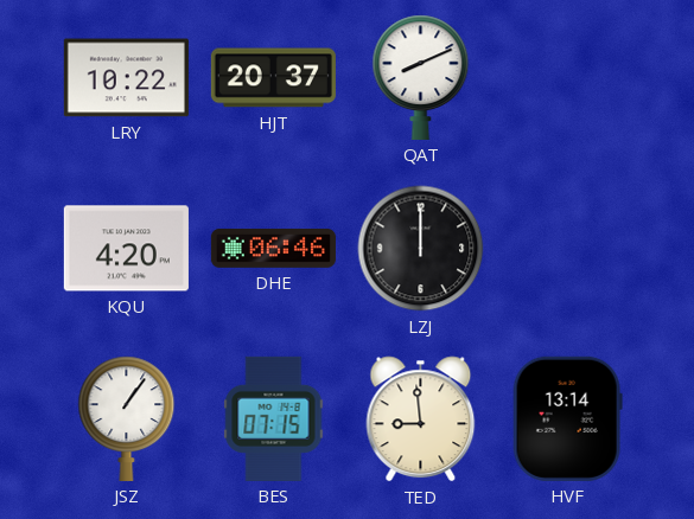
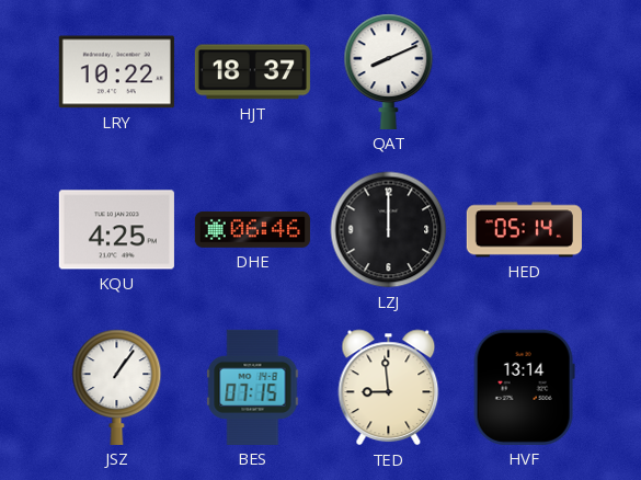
HJT: 20:37 -> 18:37 (252, 72)
KQU: 4:20 -> 4:25 (116, 230)
HED: none -> 05:14 (524, 230)
